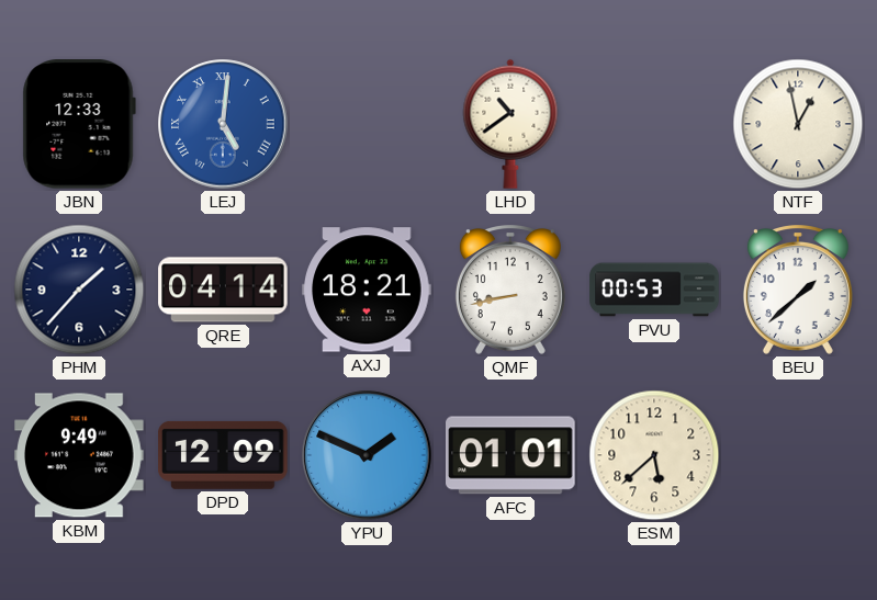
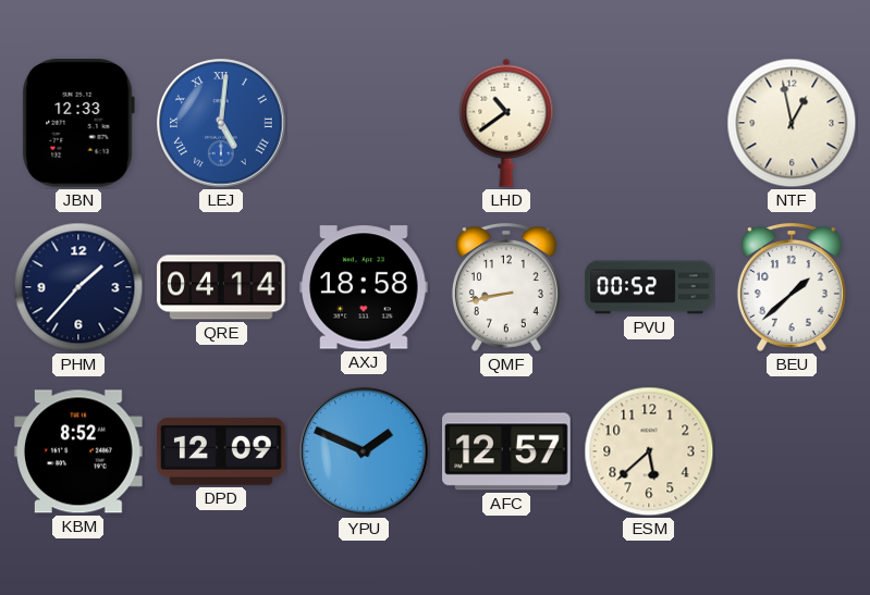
AXJ: 18:21 -> 18:58 (364, 287)
PVU: 00:53 -> 00:52 (649, 287)
KBM: 9:49 -> 8:52 (78, 451)
AFC: 01:01 -> 12:57 (506, 451)
